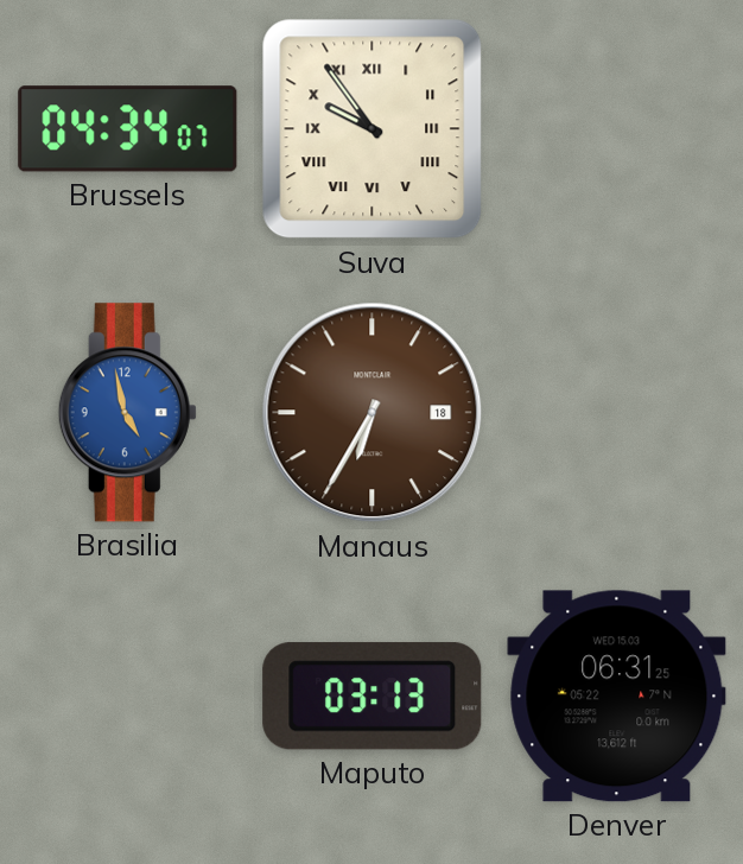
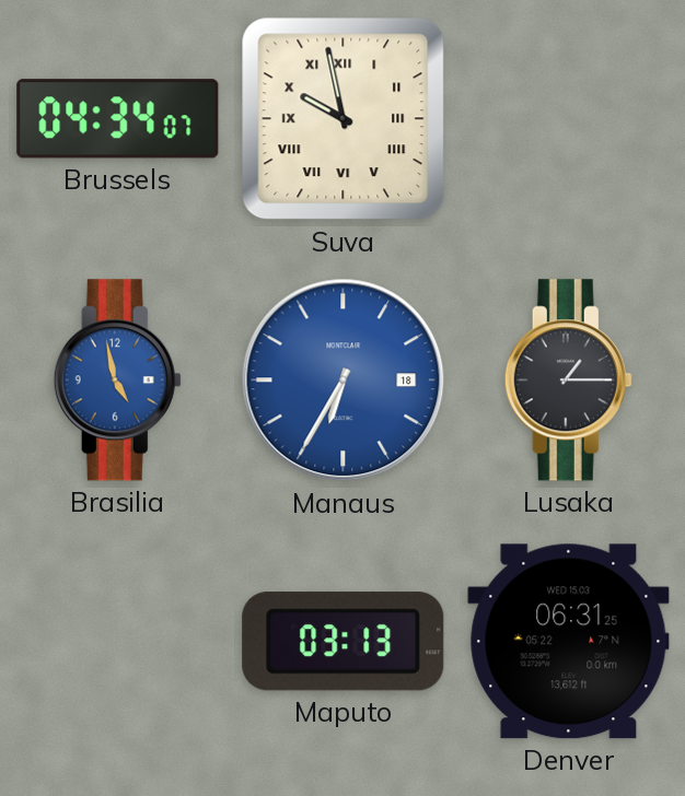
Suva: 9:54 -> 9:58 (344, 119)
Manaus dial: brown -> blue (344, 381)
Lusaka: none -> 1:15 (568, 381)
